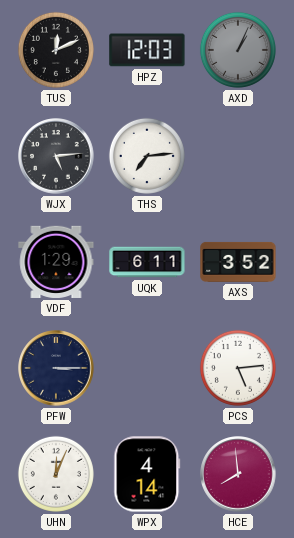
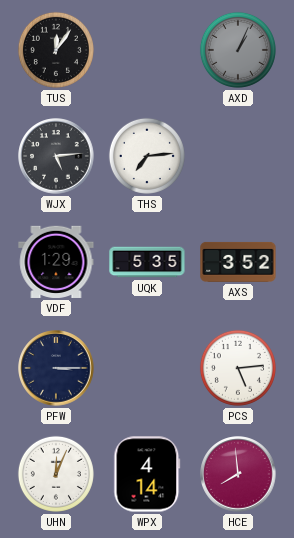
TUS: 12:11 -> 12:06 (56, 50)
HPZ: 12:03 -> none (147, 50)
UQK: 6:11 -> 5:35 (147, 262)
